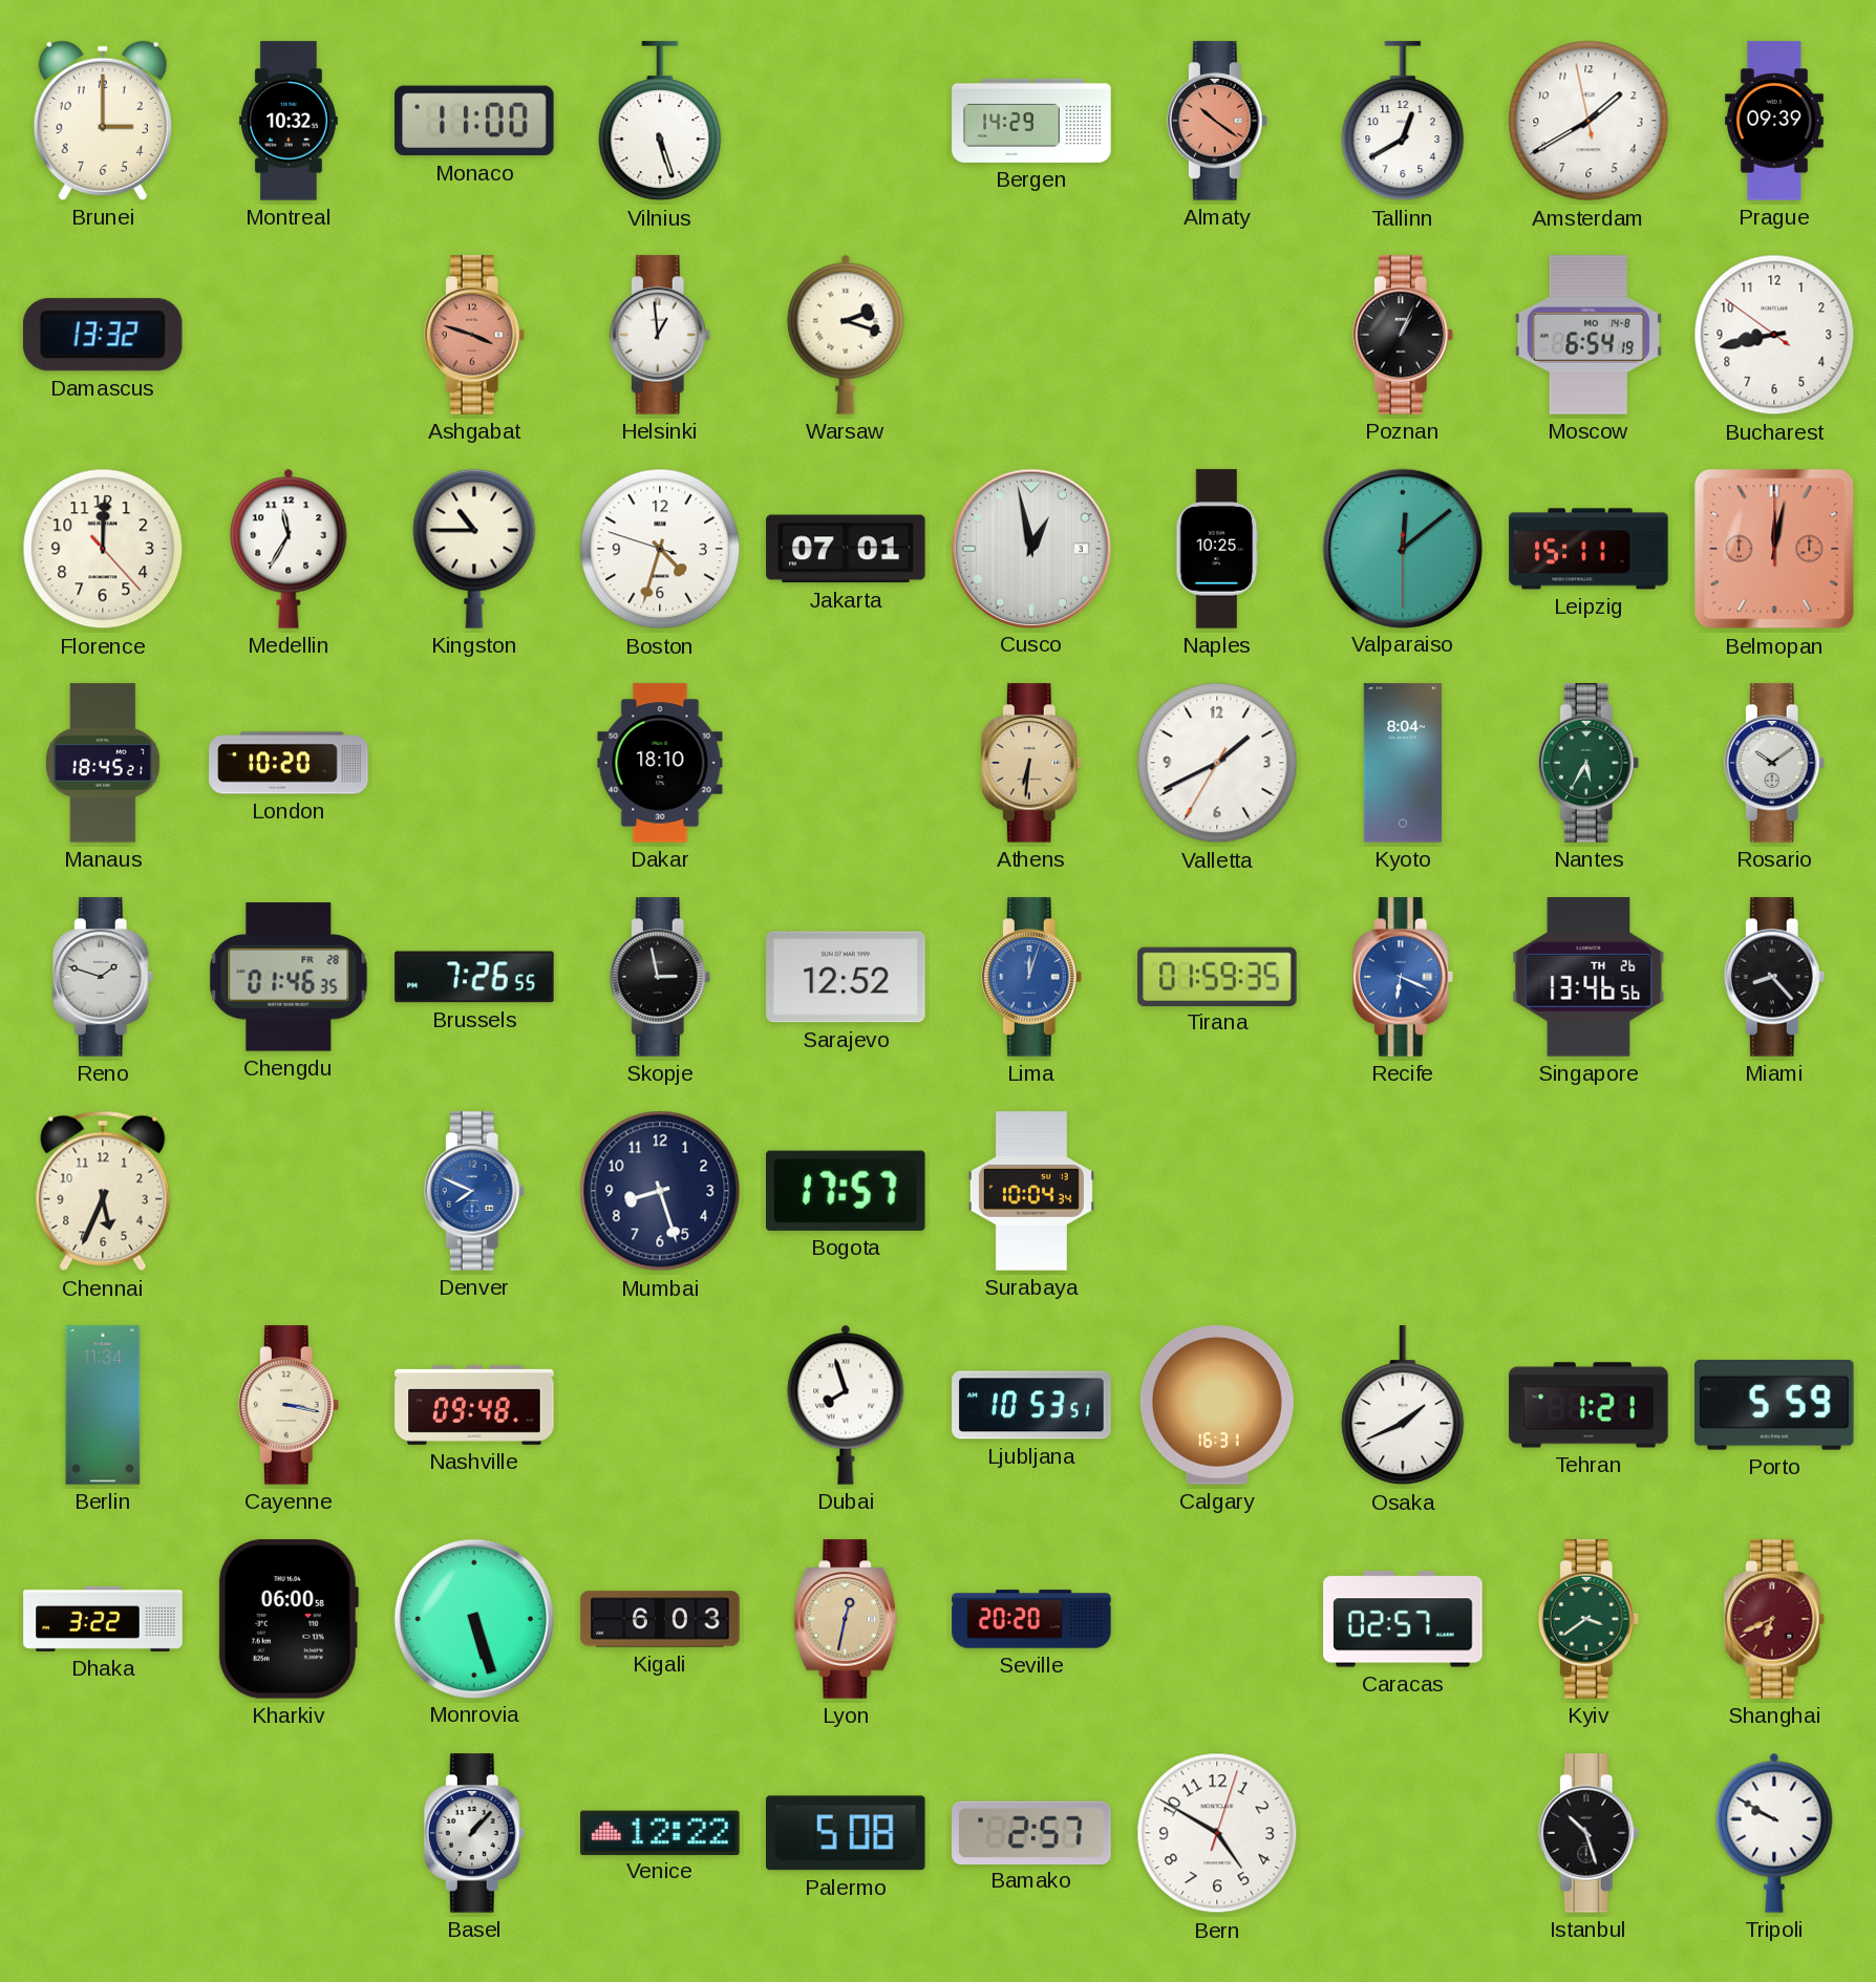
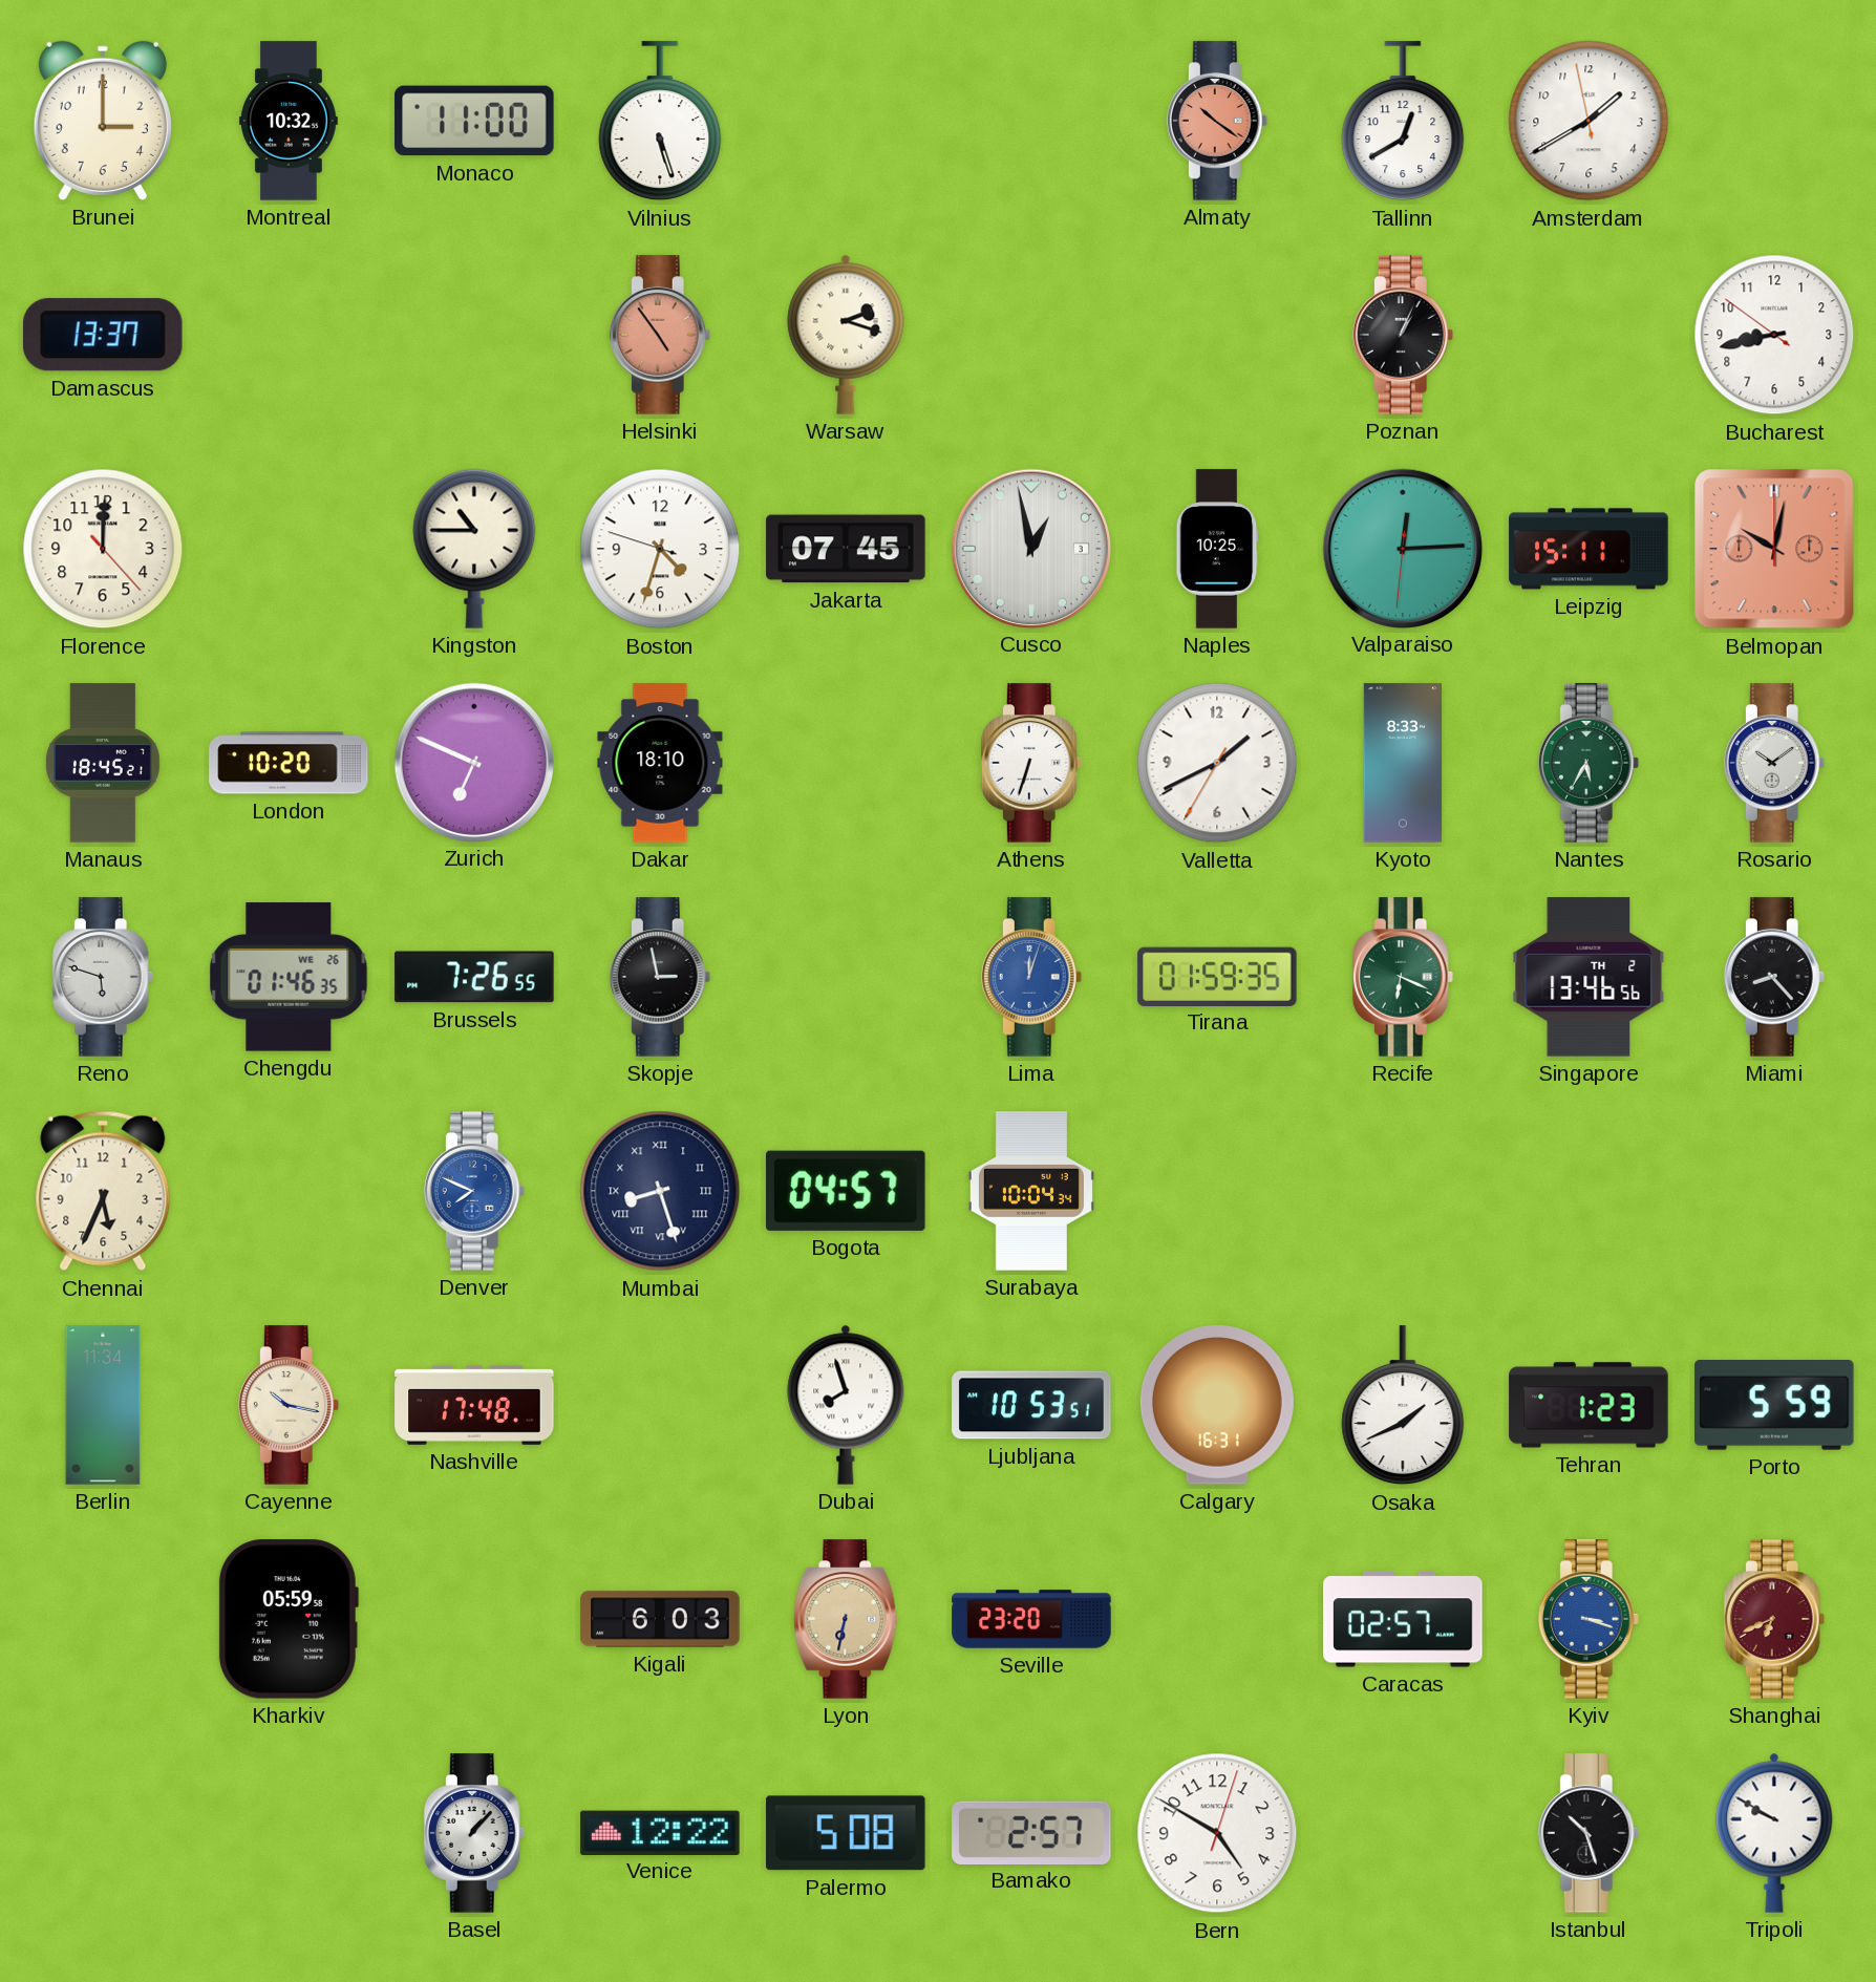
Bergen: 14:29 -> none (1031, 121)
Prague: 09:39 -> none (1774, 121)
Damascus: 13:32 -> 13:37 (103, 335)
Ashgabat: 3:48 -> none (474, 335)
Helsinki: 12:59 -> 4:54 (660, 335)
Helsinki dial: white -> salmon (660, 335)
Moscow: 6:54 -> none (1589, 335)
Medellin: 11:35 -> none (289, 549)
Jakarta: 07:01 -> 07:45 (846, 549)
Valparaiso: 12:08 -> 12:14 (1402, 548)
Belmopan: 12:02 -> 10:02 (1774, 549)
Zurich: none -> 6:49 (473, 762)
Athens: 6:31 -> 6:33 (1031, 763)
Athens dial: champagne -> white (1031, 763)
Kyoto: 8:04 -> 8:33 (1403, 763)
Reno: 1:48 -> 5:48 (103, 977)
Chengdu date: FR 28 -> WE 26 (289, 977)
Sarajevo: 12:52 -> none (846, 977)
Recife dial: blue -> green (1403, 977)
Singapore date: TH 26 -> TH 2 (1589, 977)
Mumbai numerals: Arabic -> Roman (660, 1191)
Bogota: 17:57 -> 04:57 (847, 1191)
Cayenne: 3:17 -> 10:17 (289, 1405)
Nashville: 09:48 -> 17:48 (474, 1405)
Tehran: 1:21 -> 1:23 (1589, 1405)
Dhaka: 3:22 -> none (103, 1619)
Kharkiv: 06:00 -> 05:59 (289, 1619)
Monrovia: 5:27 -> none (473, 1618)
Lyon: 12:32 -> 6:32 (846, 1619)
Seville: 20:20 -> 23:20 (1031, 1619)
Kyiv: 3:39 -> 3:18 (1589, 1619)
Kyiv dial: green -> blue (1589, 1619)
